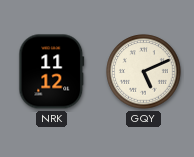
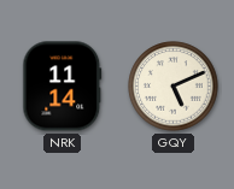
NRK: 11:12 -> 11:14 (63, 87)
